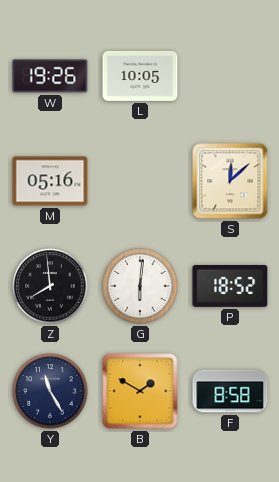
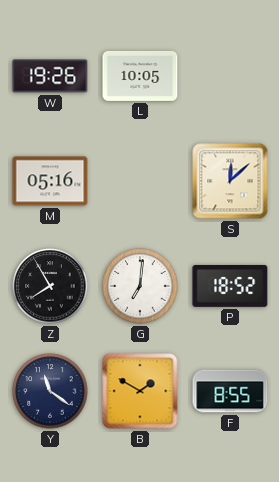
Z: 7:59 -> 7:55 (50, 286)
G: 6:01 -> 7:01 (140, 286)
Y: 11:25 -> 11:21 (50, 391)
F: 8:58 -> 8:55 (230, 391)
